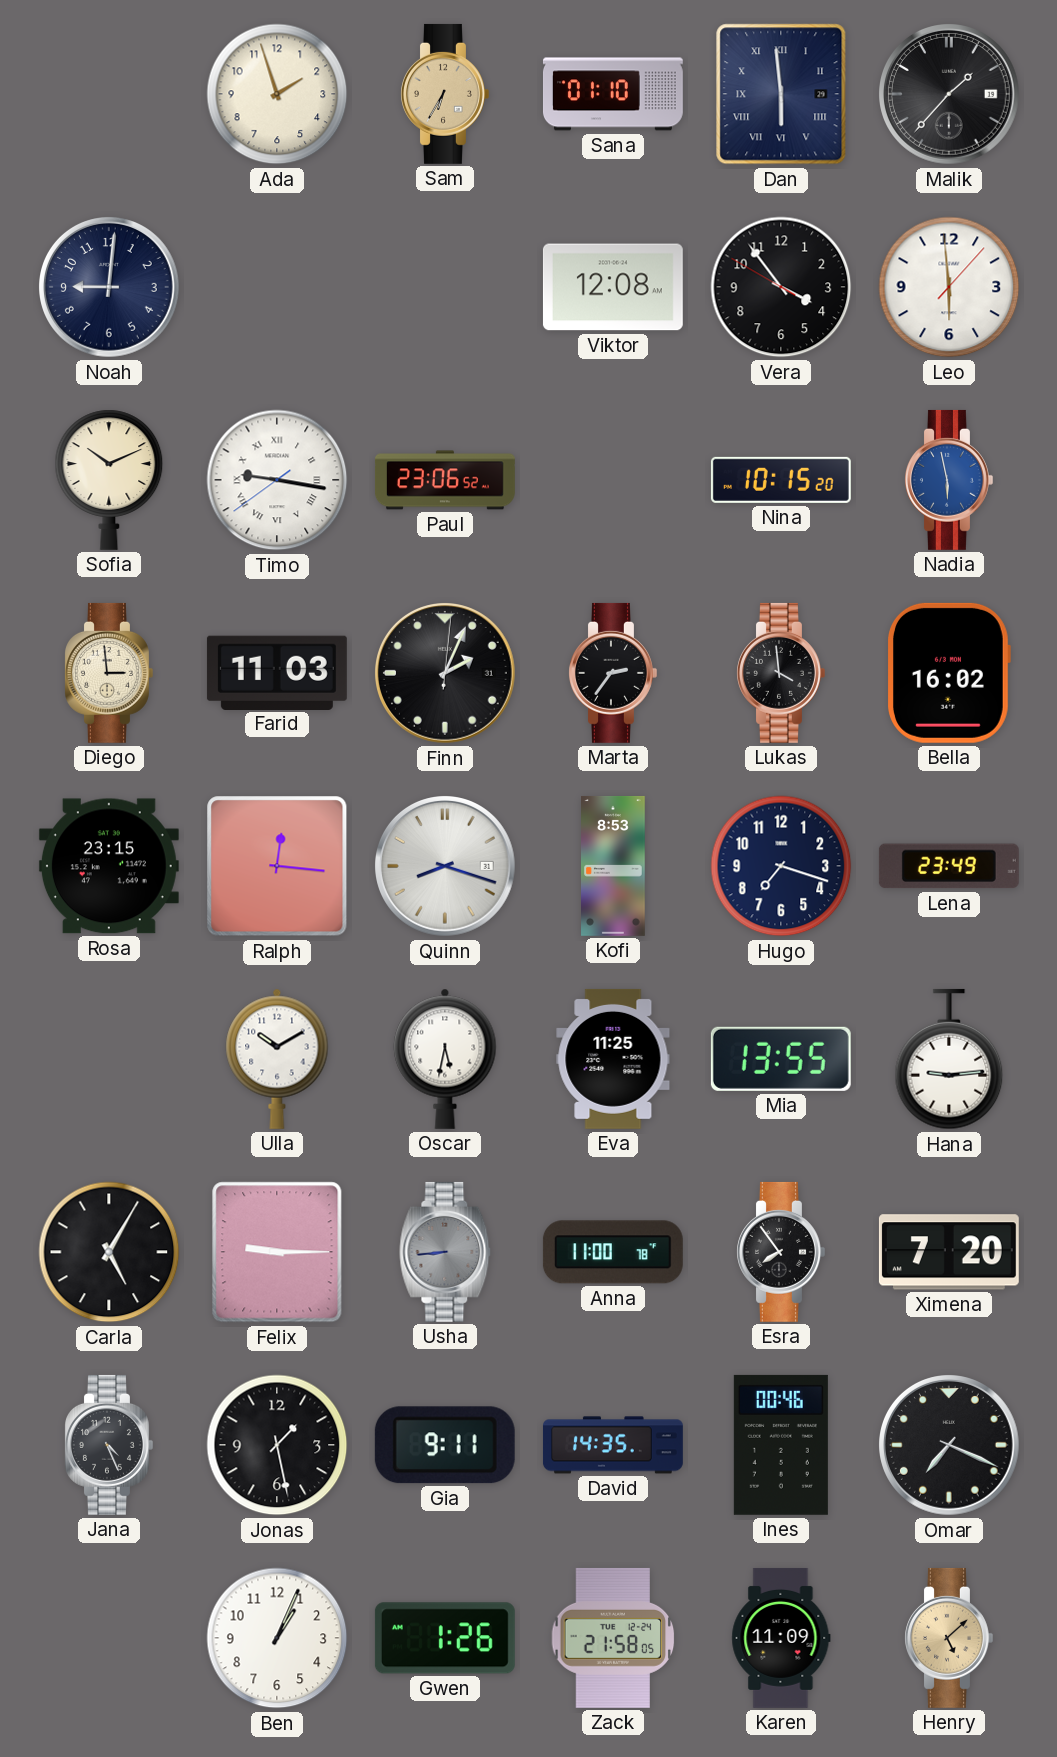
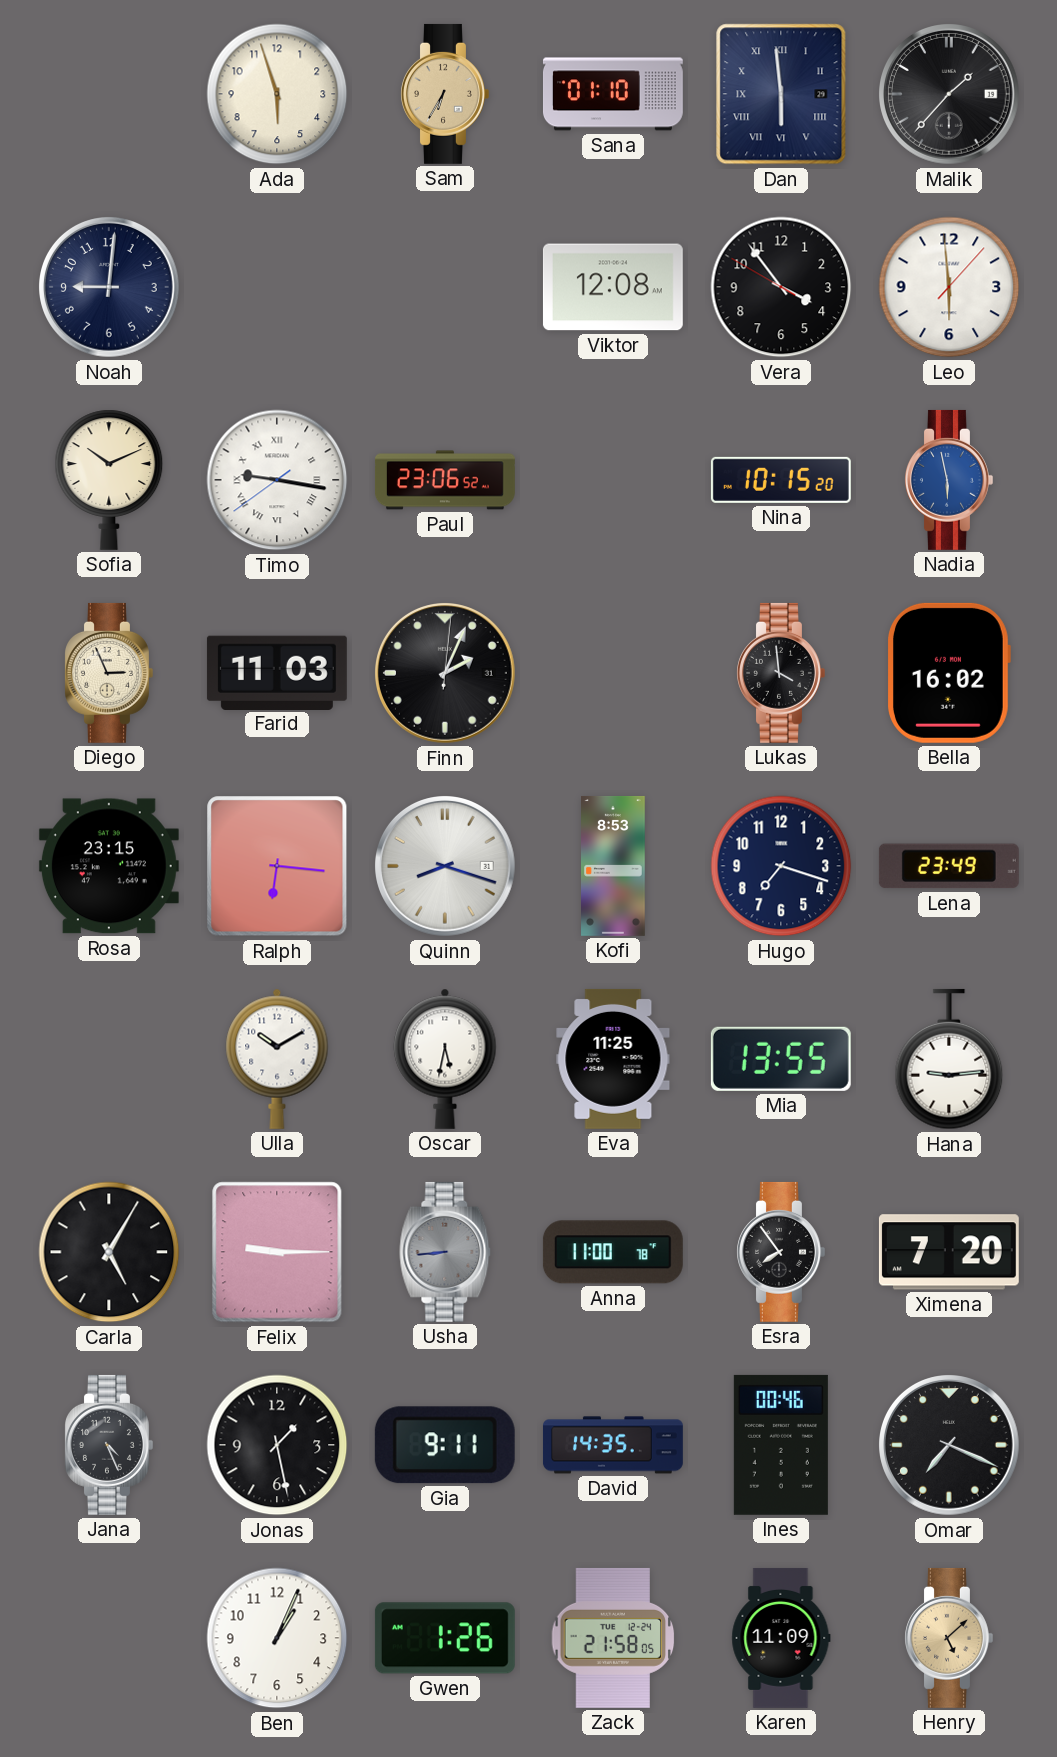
Ada: 1:57 -> 5:57 (277, 94)
Diego: 2:59 -> 2:56 (109, 673)
Marta: 2:36 -> none (613, 673)
Ralph: 12:16 -> 6:16 (277, 866)
